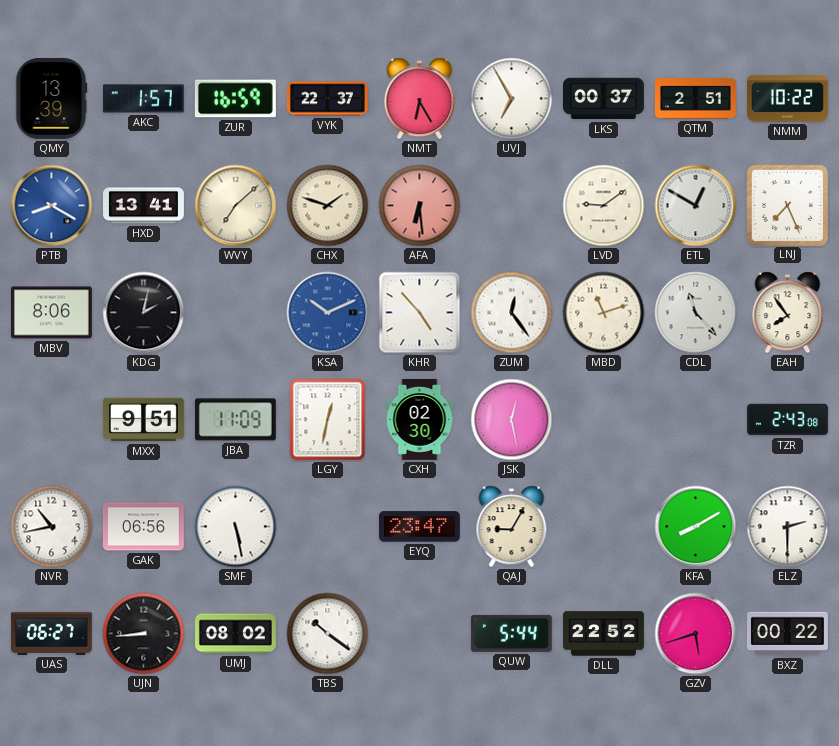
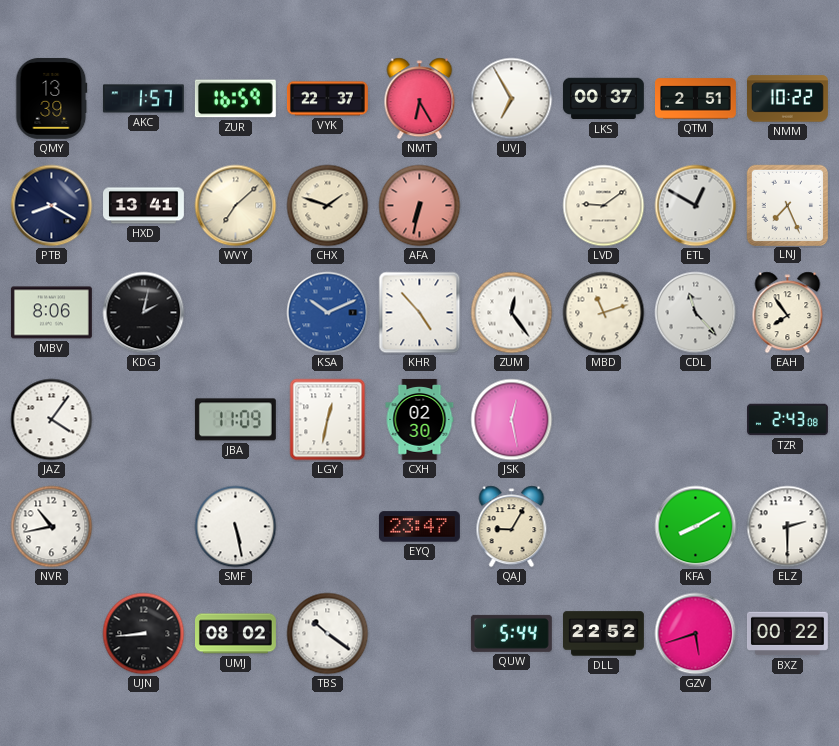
PTB dial: blue -> navy (52, 206)
AFA: 6:29 -> 6:32 (420, 206)
JAZ: none -> 4:06 (52, 420)
MXX: 9:51 -> none (143, 420)
GAK: 06:56 -> none (143, 527)
UAS: 06:27 -> none (51, 633)
